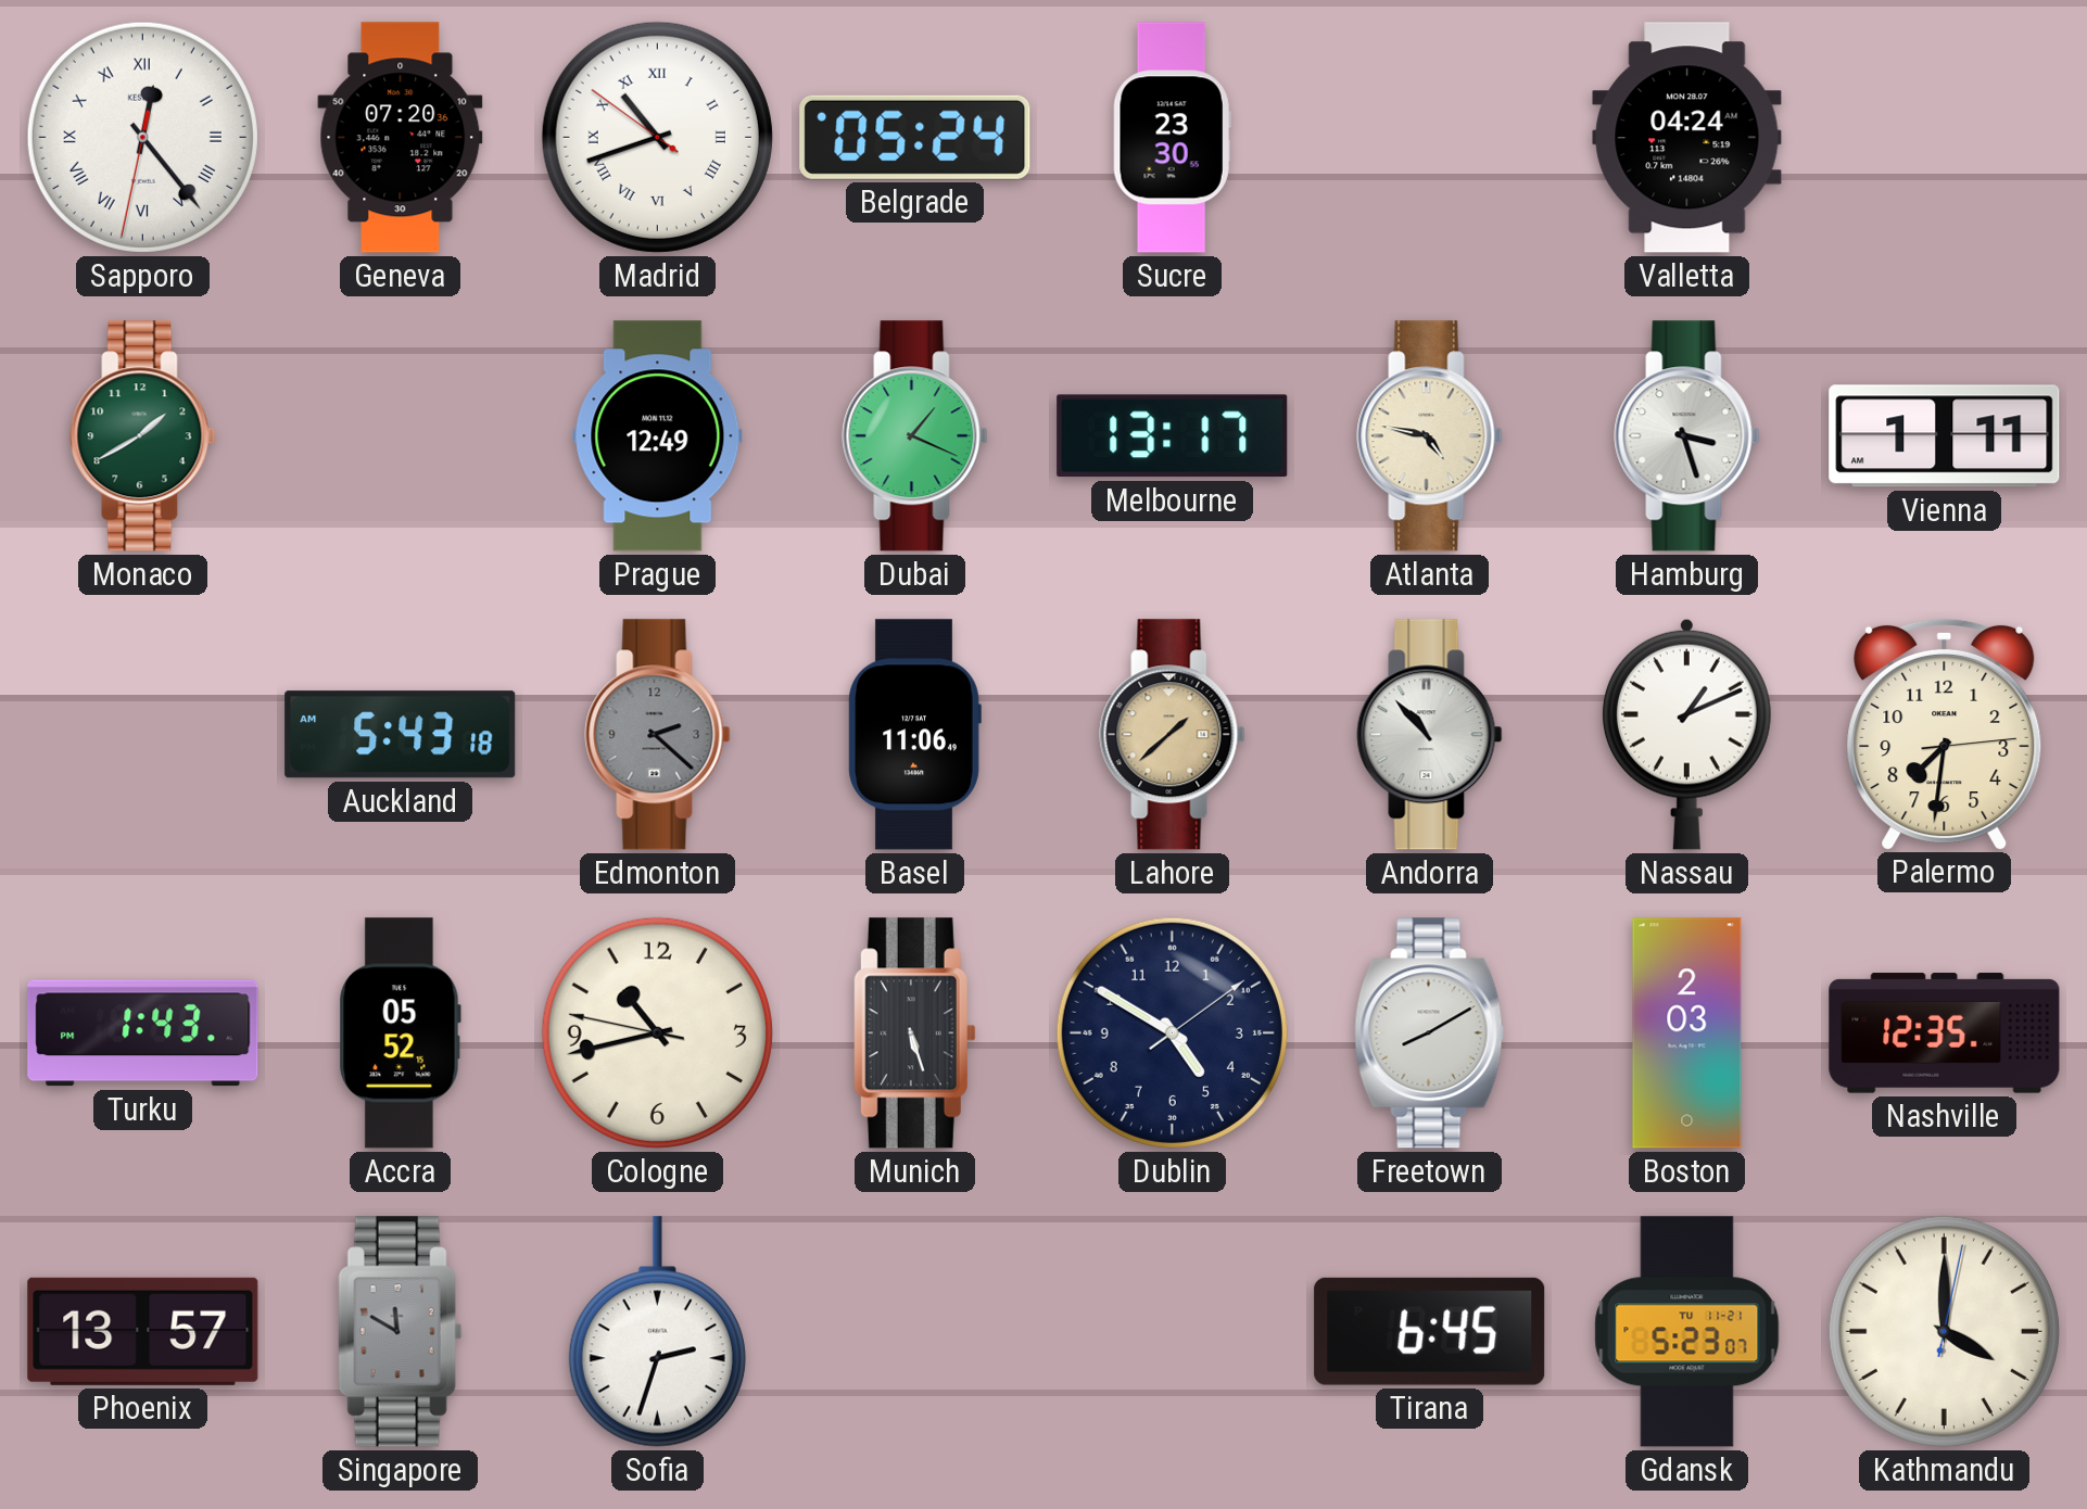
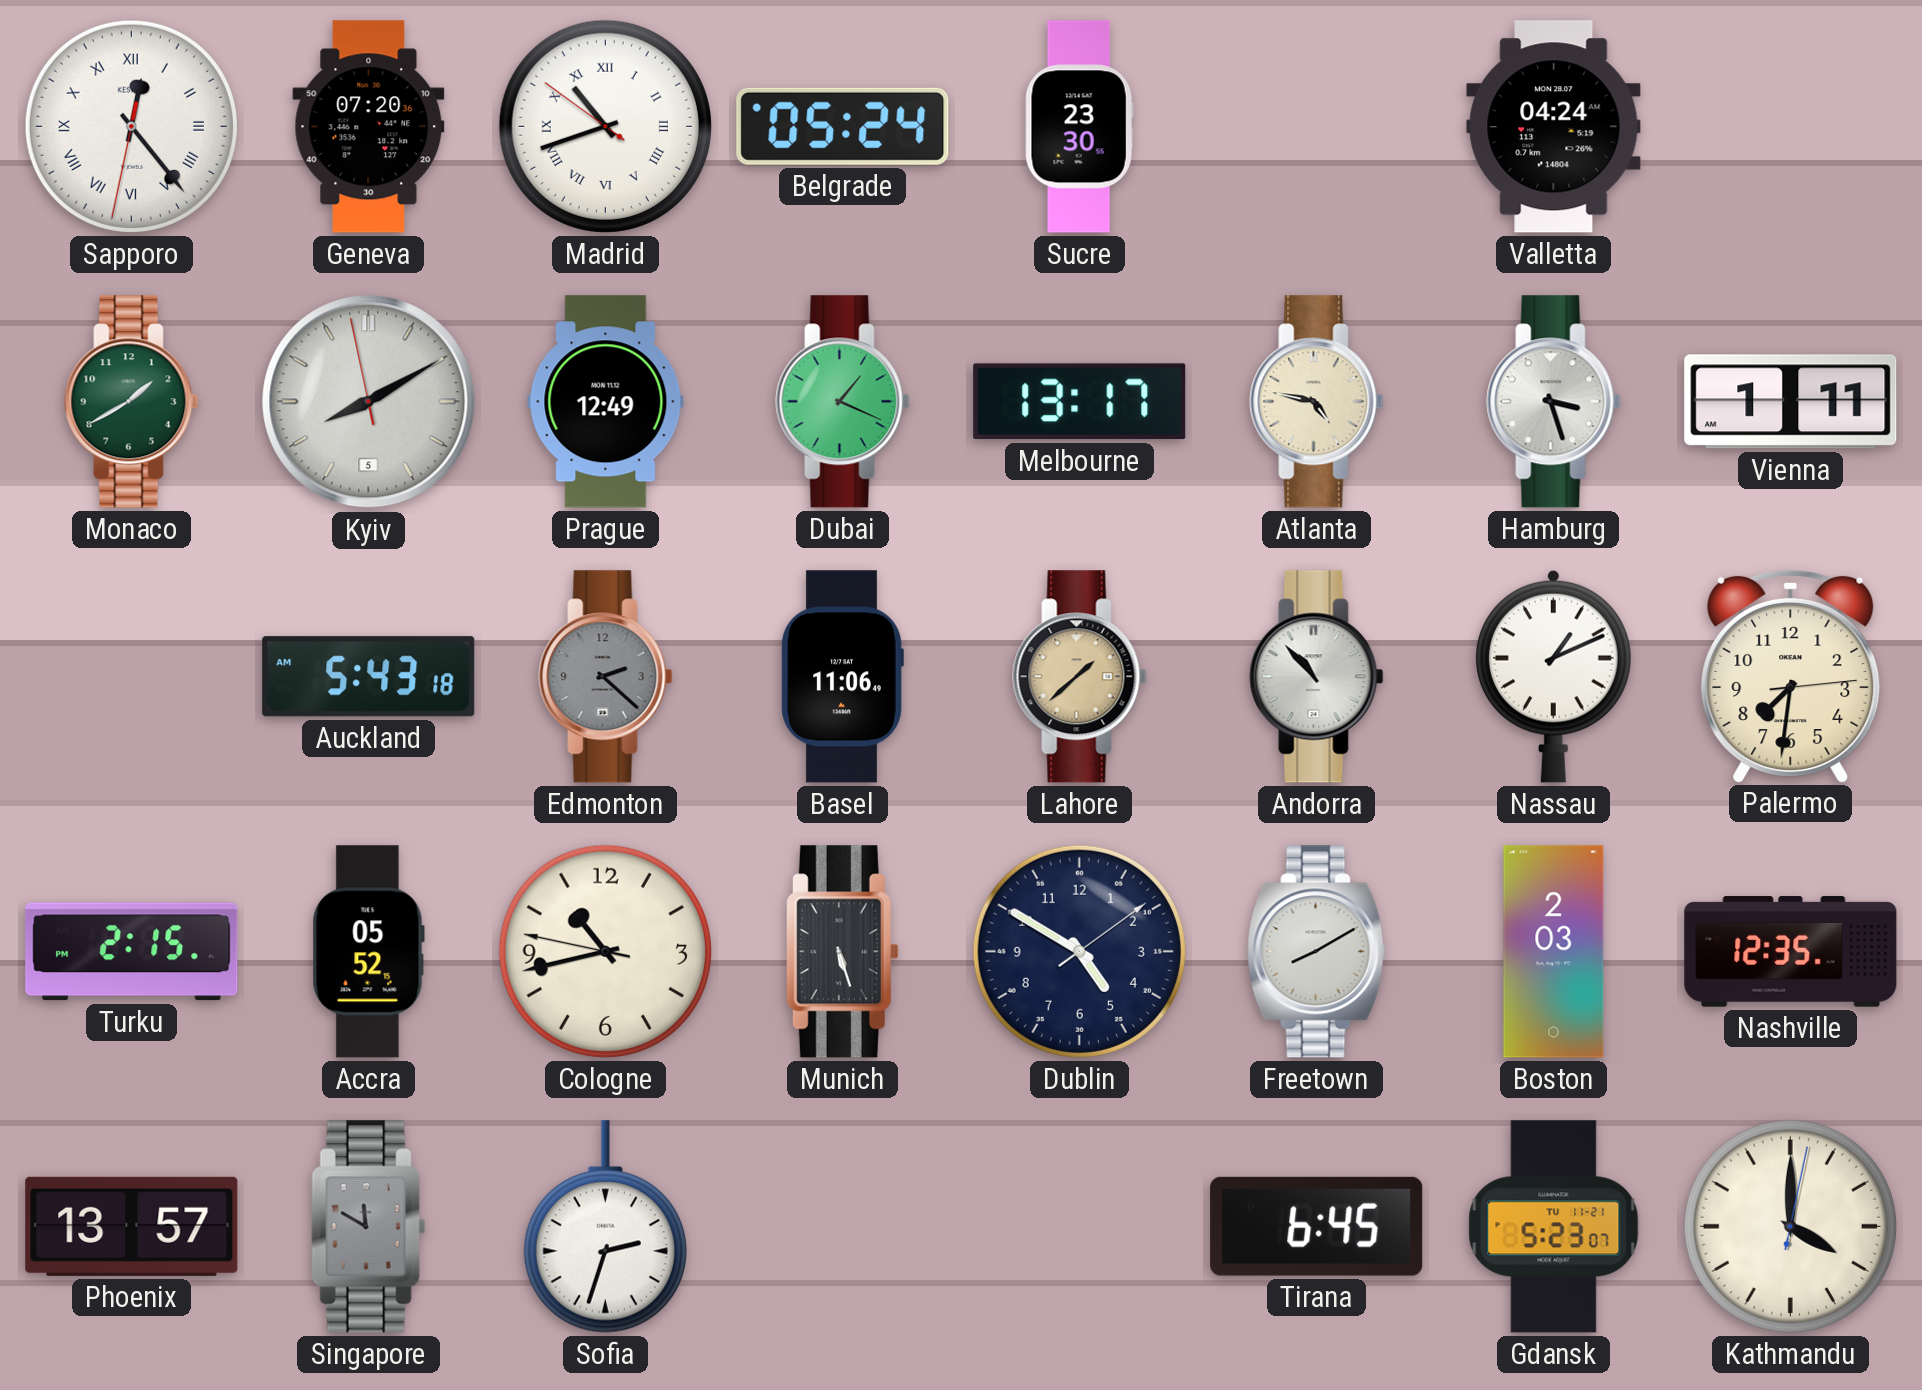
Kyiv: none -> 8:09 (369, 402)
Turku: 1:43 -> 2:15 (132, 952)
